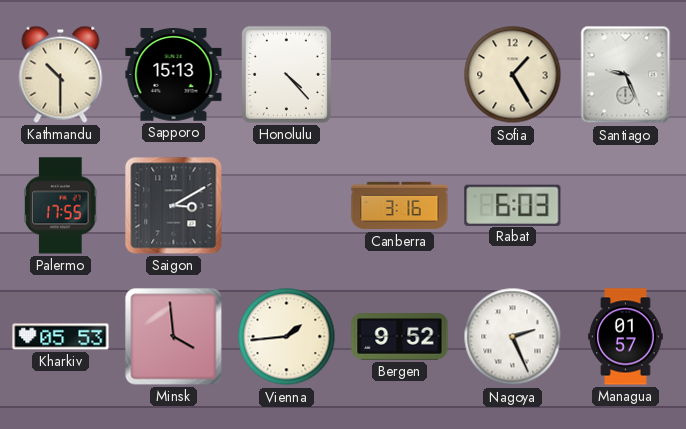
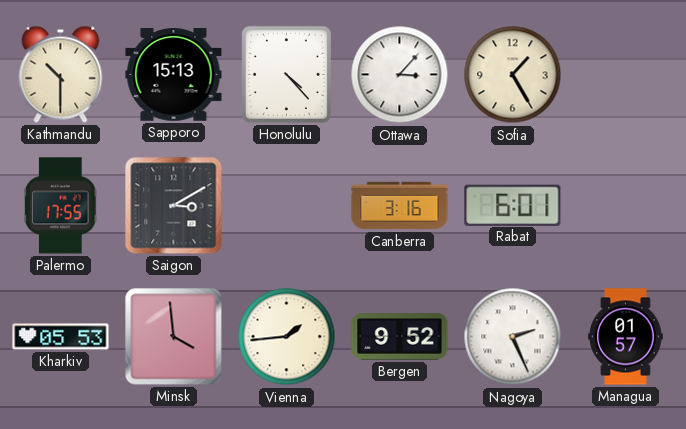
Ottawa: none -> 3:07 (400, 75)
Santiago: 9:26 -> none (626, 75)
Rabat: 6:03 -> 6:01 (513, 205)
